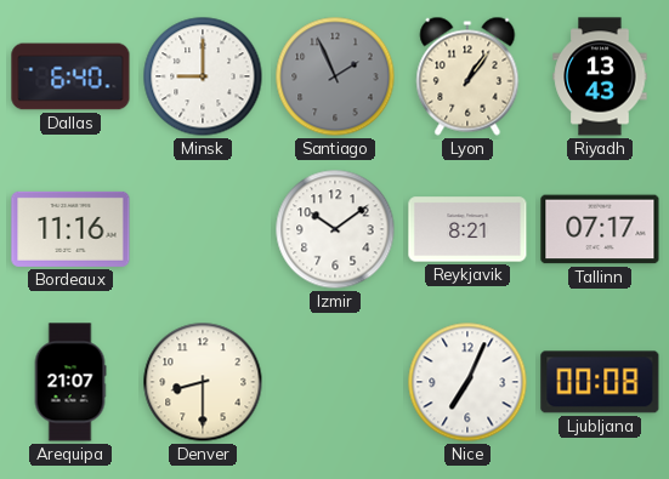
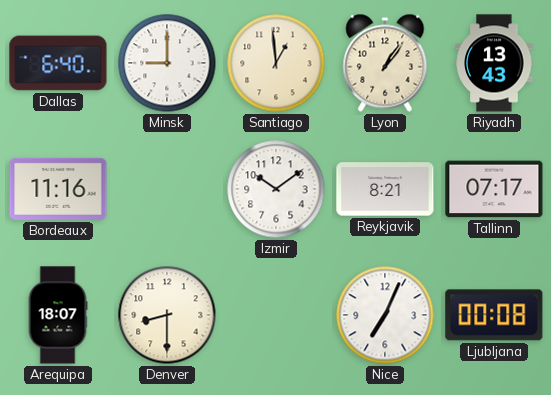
Santiago: 1:56 -> 12:59 (276, 63)
Santiago dial: grey -> cream (276, 63)
Arequipa: 21:07 -> 18:07 (58, 315)
